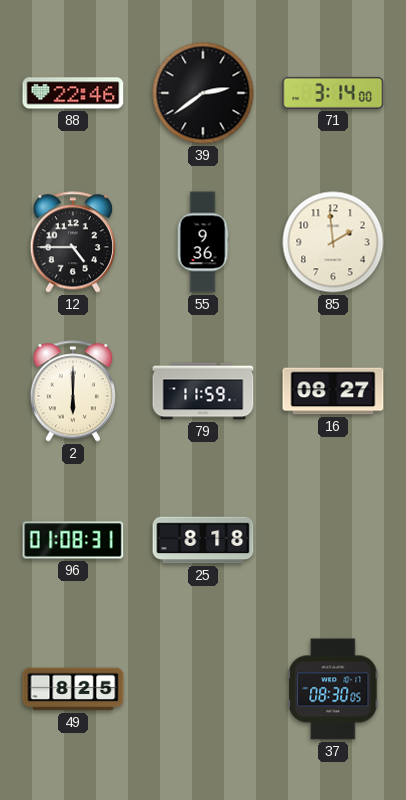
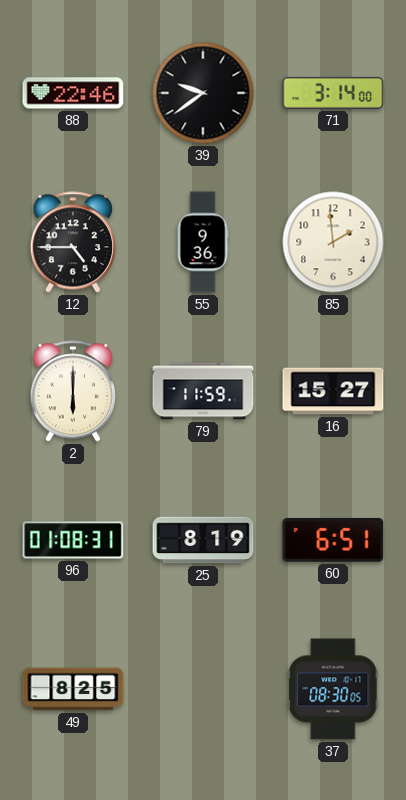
39: 2:39 -> 9:39 (203, 93)
16: 08:27 -> 15:27 (333, 391)
25: 8:18 -> 8:19 (203, 540)
60: none -> 6:51 (333, 541)
